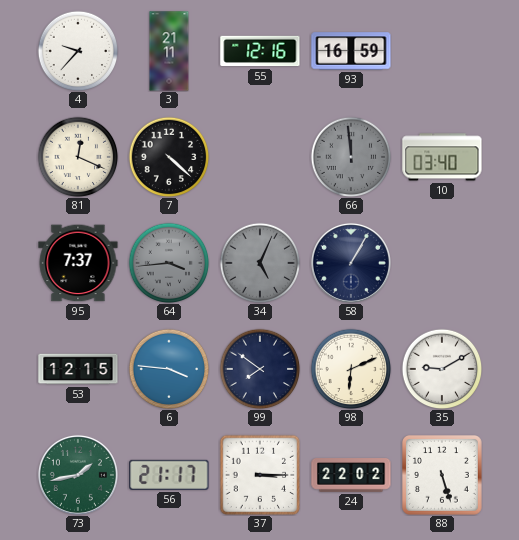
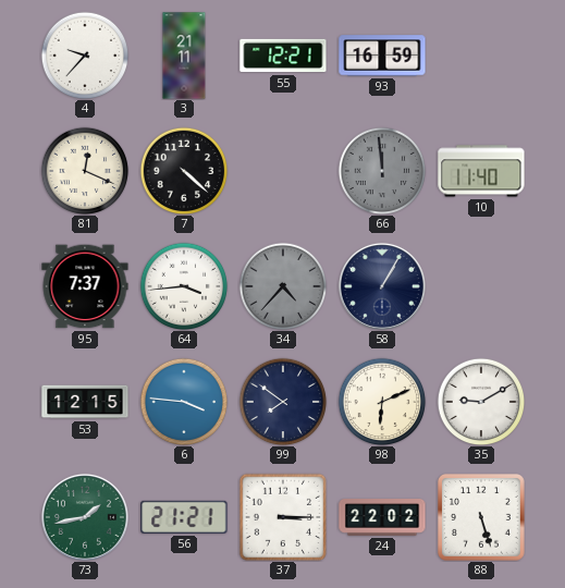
55: 12:16 -> 12:21 (283, 56)
10: 03:40 -> 11:40 (481, 171)
64 dial: grey -> white (184, 286)
34: 5:04 -> 4:37 (283, 286)
56: 21:17 -> 21:21 (184, 517)
